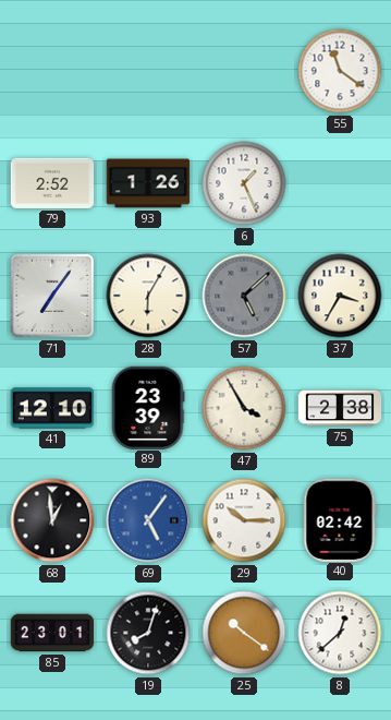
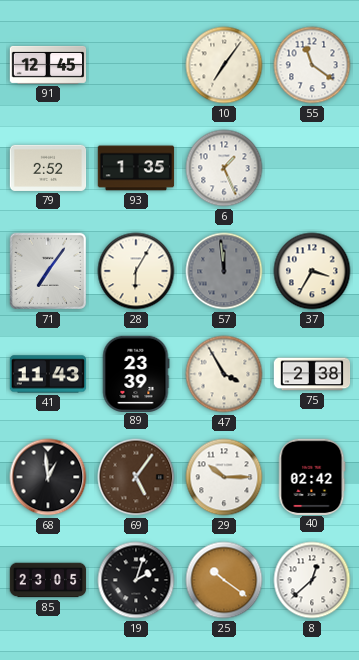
91: none -> 12:45 (48, 65)
10: none -> 7:06 (224, 65)
93: 1:26 -> 1:35 (136, 168)
57: 5:08 -> 11:59 (224, 271)
41: 12:10 -> 11:43 (48, 374)
69 dial: blue -> brown (136, 477)
85: 23:01 -> 23:05 (48, 580)
19: 8:03 -> 2:03 (136, 580)
